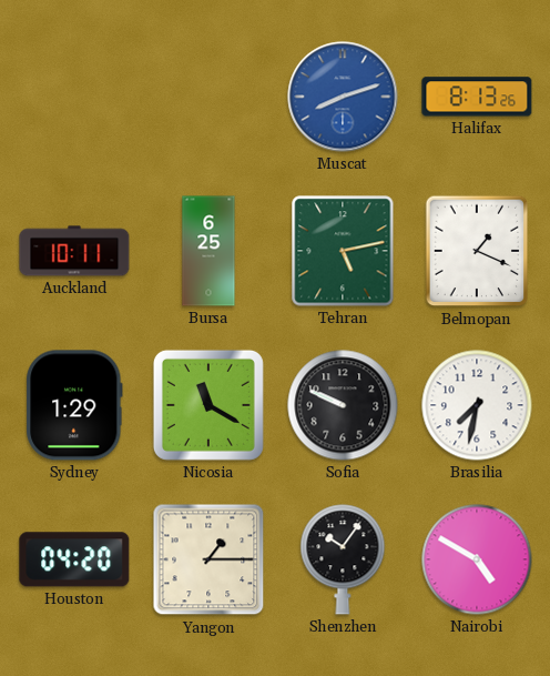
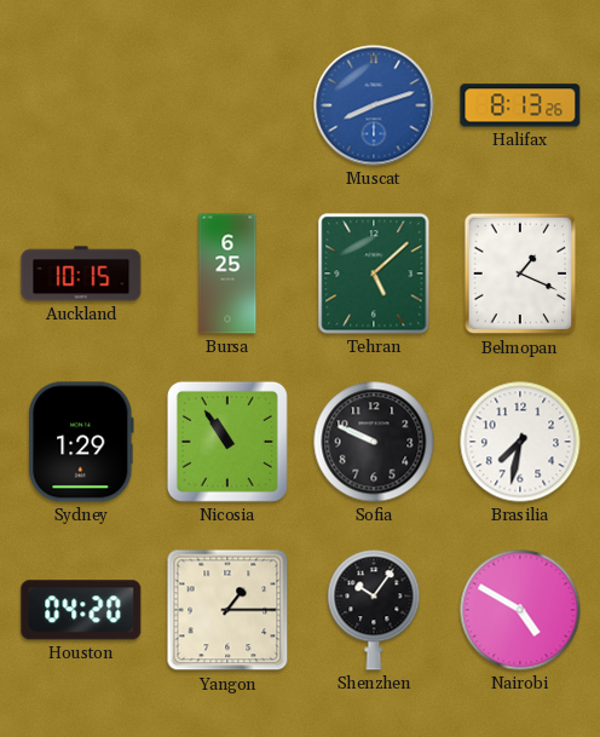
Auckland: 10:11 -> 10:15 (81, 274)
Tehran: 5:13 -> 5:08 (374, 274)
Nicosia: 11:20 -> 10:54 (227, 442)
